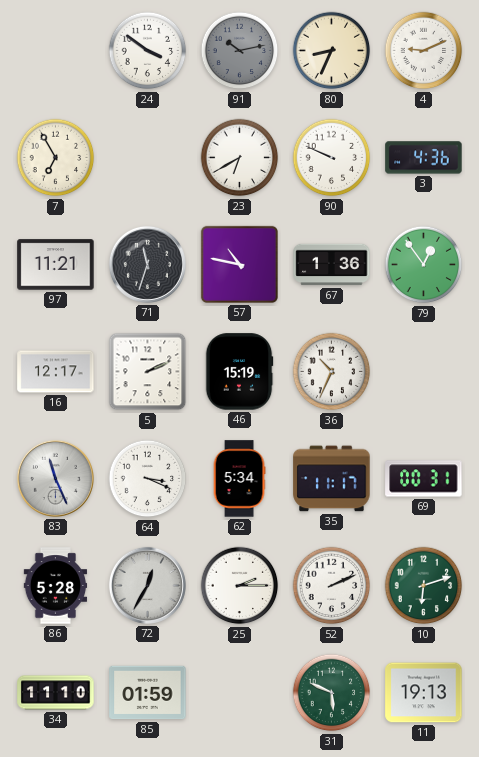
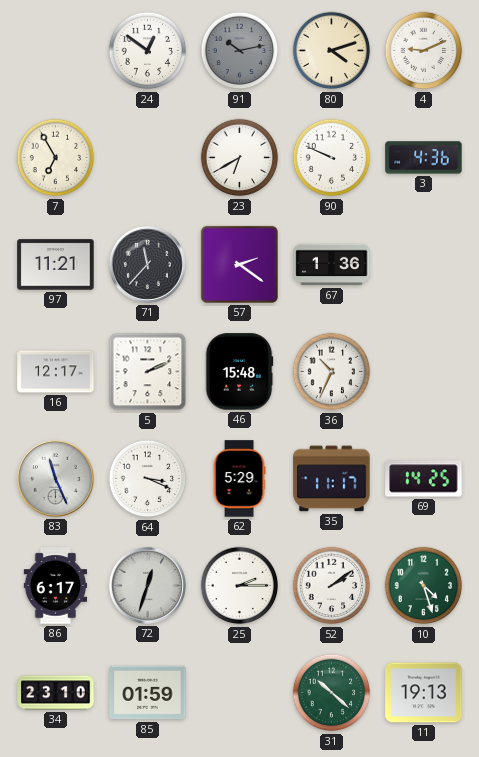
24: 3:51 -> 12:51 (148, 51)
80: 8:34 -> 4:12 (332, 51)
71: 11:33 -> 11:37 (147, 264)
57: 10:47 -> 2:21 (239, 264)
79: 12:54 -> none (424, 265)
46: 15:19 -> 15:48 (239, 372)
62: 5:34 -> 5:29 (239, 479)
69: 00:31 -> 14:25 (424, 479)
86: 5:28 -> 6:17 (56, 586)
72: 12:35 -> 12:33 (147, 585)
52: 2:11 -> 2:09 (332, 586)
10: 6:12 -> 4:27 (424, 586)
34: 11:10 -> 23:10 (56, 693)
31: 5:49 -> 10:22 (332, 693)
